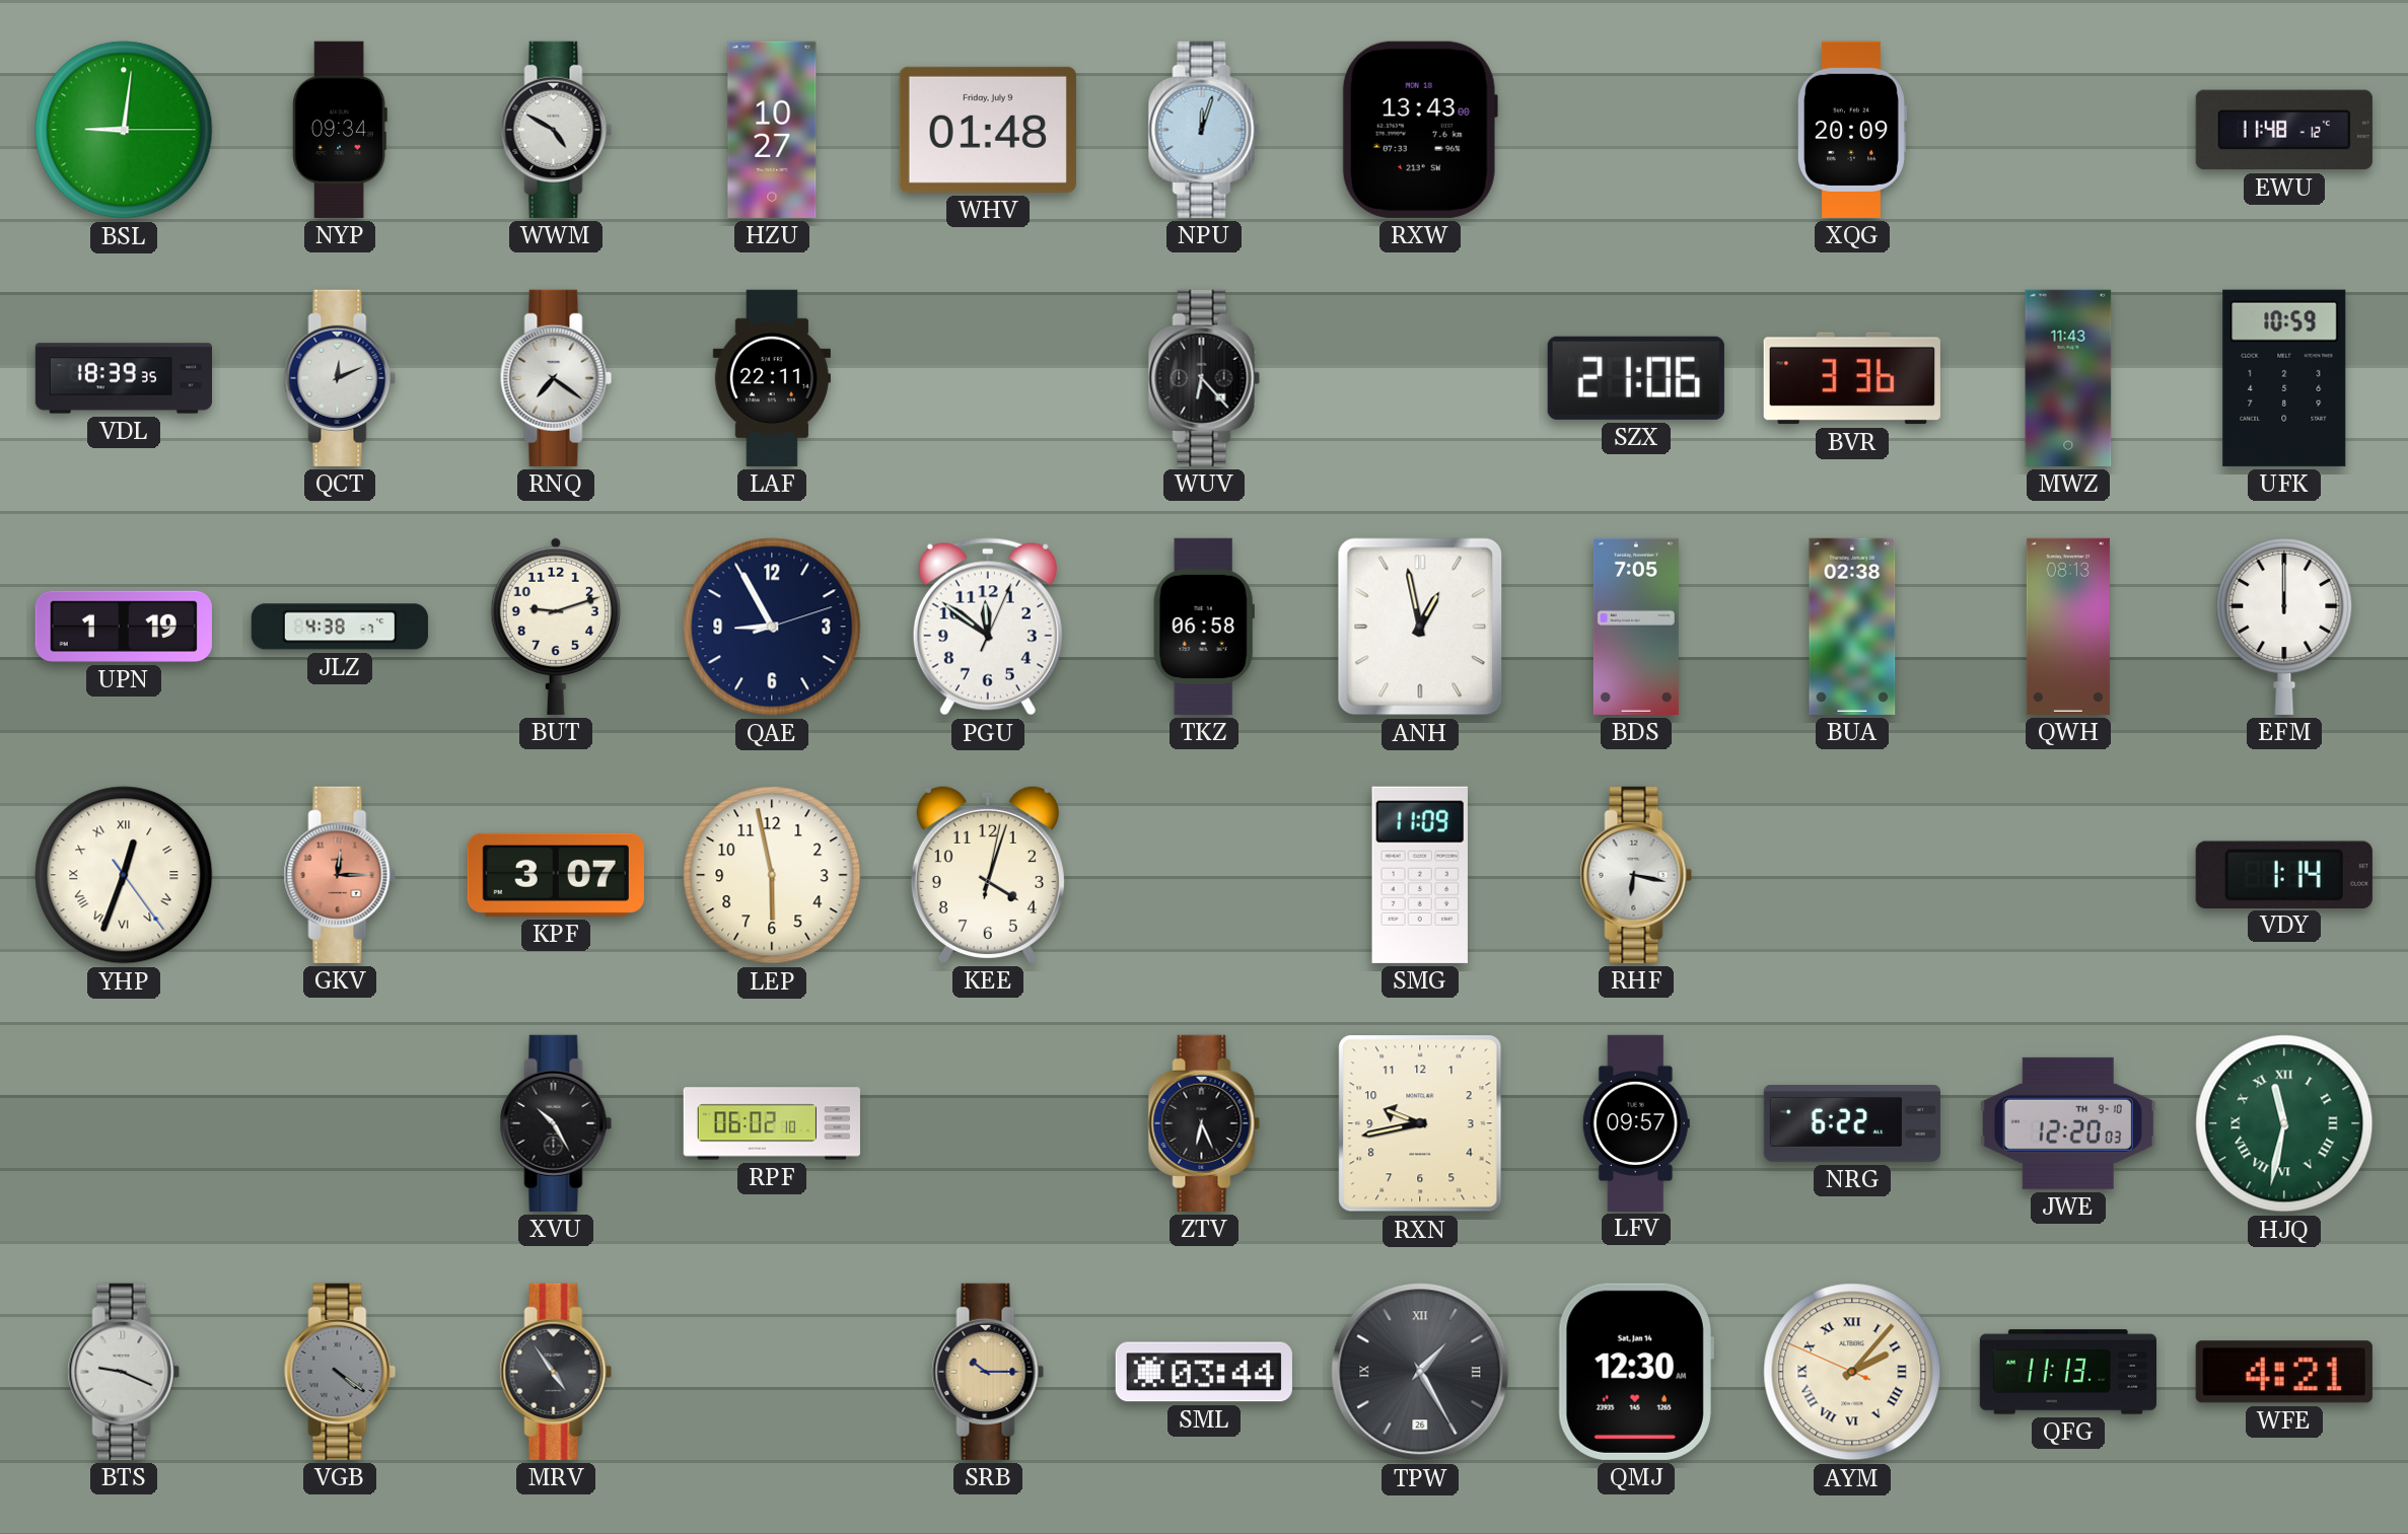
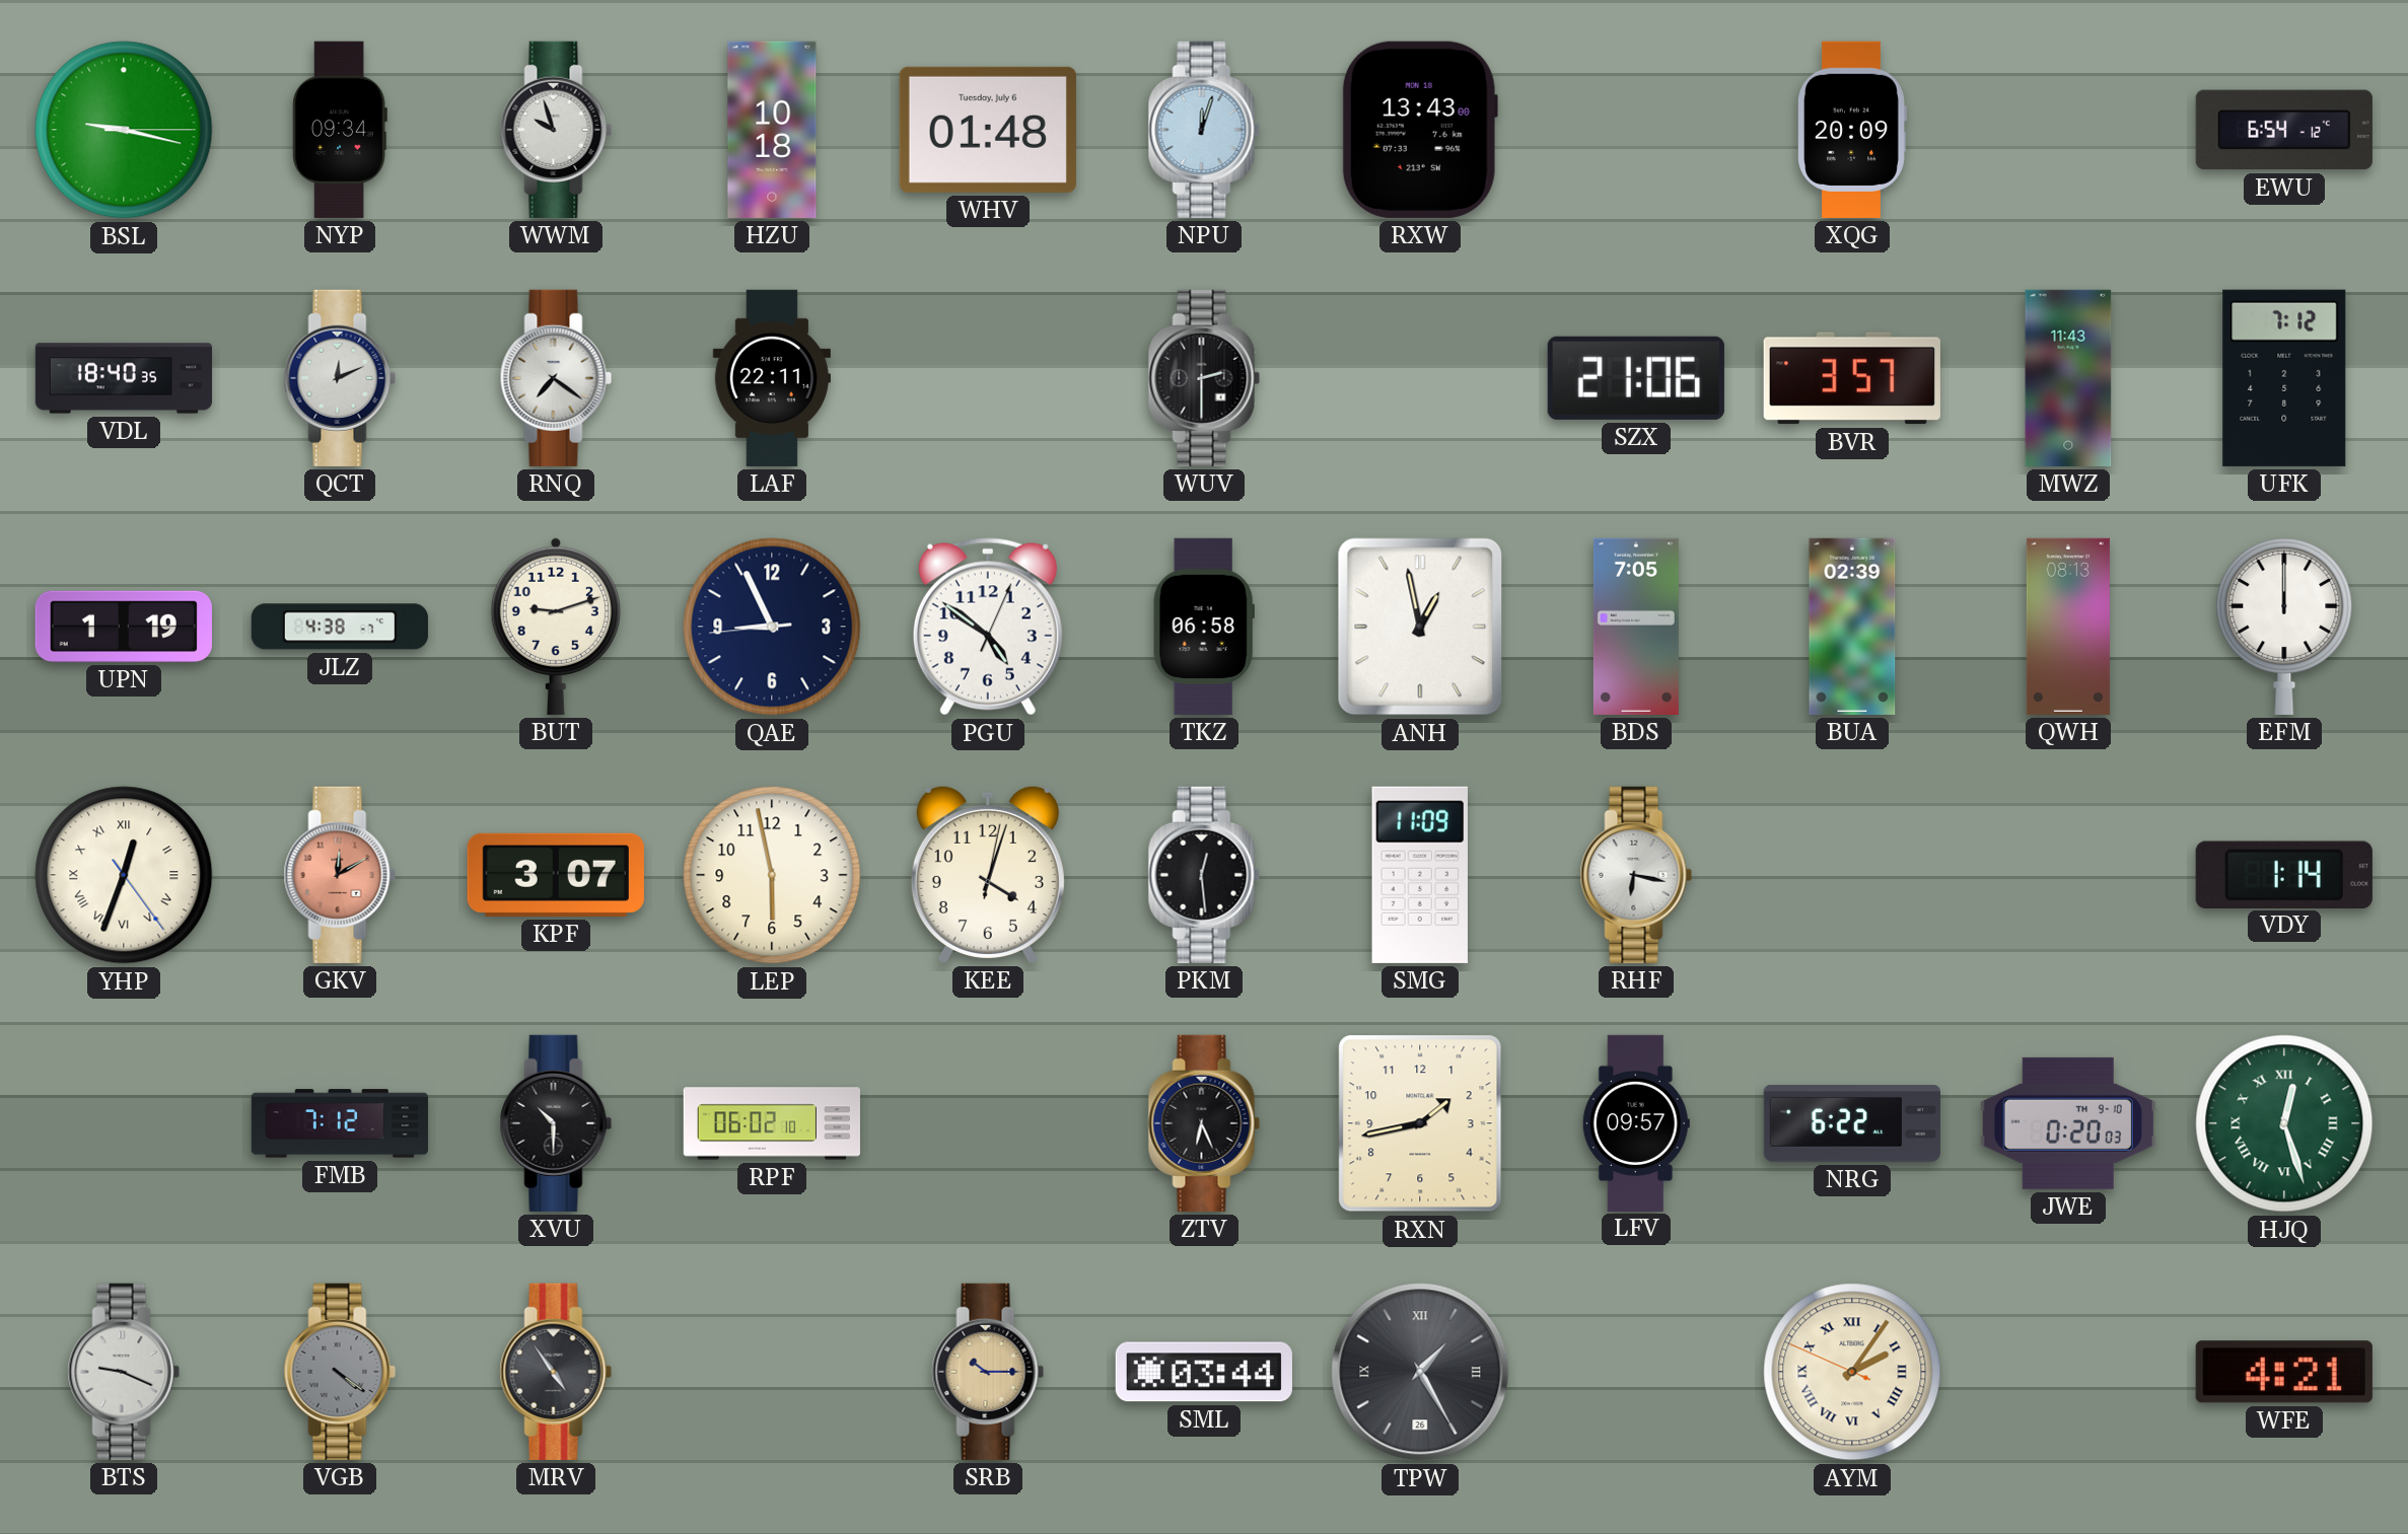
BSL: 9:01 -> 9:17 (124, 130)
WWM: 4:50 -> 9:57 (556, 130)
HZU: 10:27 -> 10:18 (772, 130)
WHV date: Friday, July 9 -> Tuesday, July 6 (988, 130)
EWU: 11:48 -> 6:54 (2284, 130)
VDL: 18:39 -> 18:40 (124, 378)
WUV: 6:23 -> 2:30 (1204, 378)
BVR: 3:36 -> 3:57 (1852, 378)
UFK: 10:59 -> 7:12 (2284, 378)
QAE: 8:55:12 -> 8:55:44 (772, 627)
PGU: 11:51 -> 4:51 (988, 627)
BUA: 02:38 -> 02:39 (1852, 627)
GKV: 12:15 -> 12:10 (340, 875)
PKM: none -> 12:29 (1204, 875)
FMB: none -> 7:12 (339, 1123)
XVU: 10:25 -> 10:30 (556, 1123)
RXN: 9:43 -> 1:43 (1420, 1123)
JWE: 12:20 -> 0:20 (2068, 1123)
HJQ: 11:32 -> 12:27 (2284, 1123)
QMJ: 12:30 -> none (1636, 1372)
AYM: 2:06 -> 2:05 (1852, 1372)
QFG: 11:13 -> none (2067, 1372)
